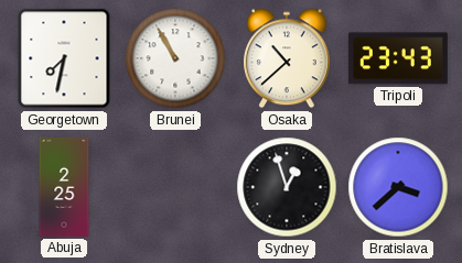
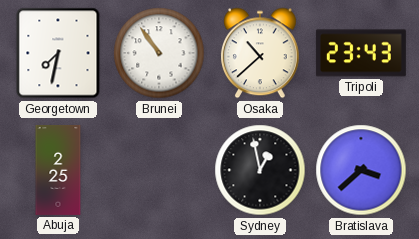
Brunei: 10:55 -> 10:54 (159, 53)
Sydney: 12:57 -> 12:58 (260, 170)
